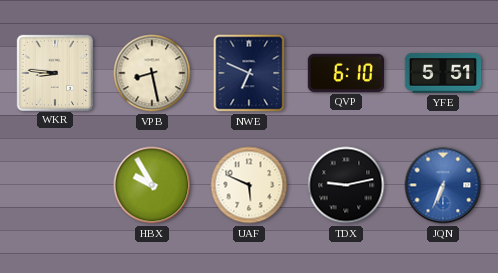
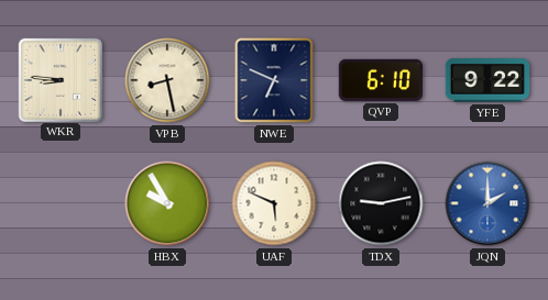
YFE: 5:51 -> 9:22 (487, 80)
JQN: 6:34 -> 2:00 (487, 203)
